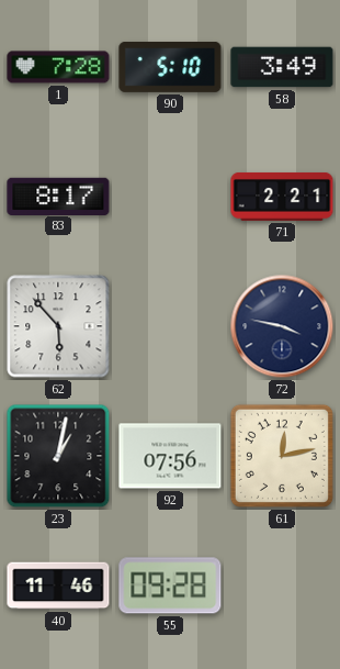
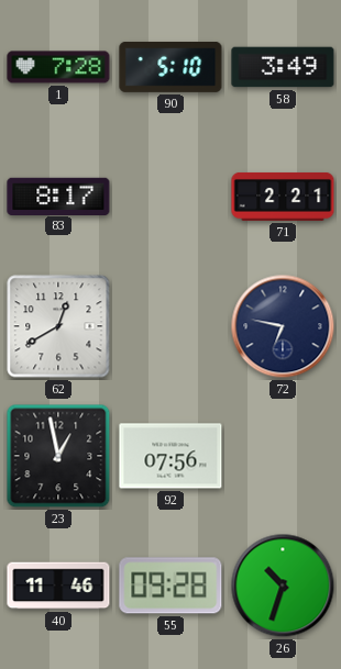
62: 5:53 -> 12:40 (58, 326)
72: 3:47 -> 6:47 (283, 326)
23: 1:02 -> 12:58 (58, 456)
61: 12:13 -> none (282, 456)
26: none -> 10:33 (283, 586)
